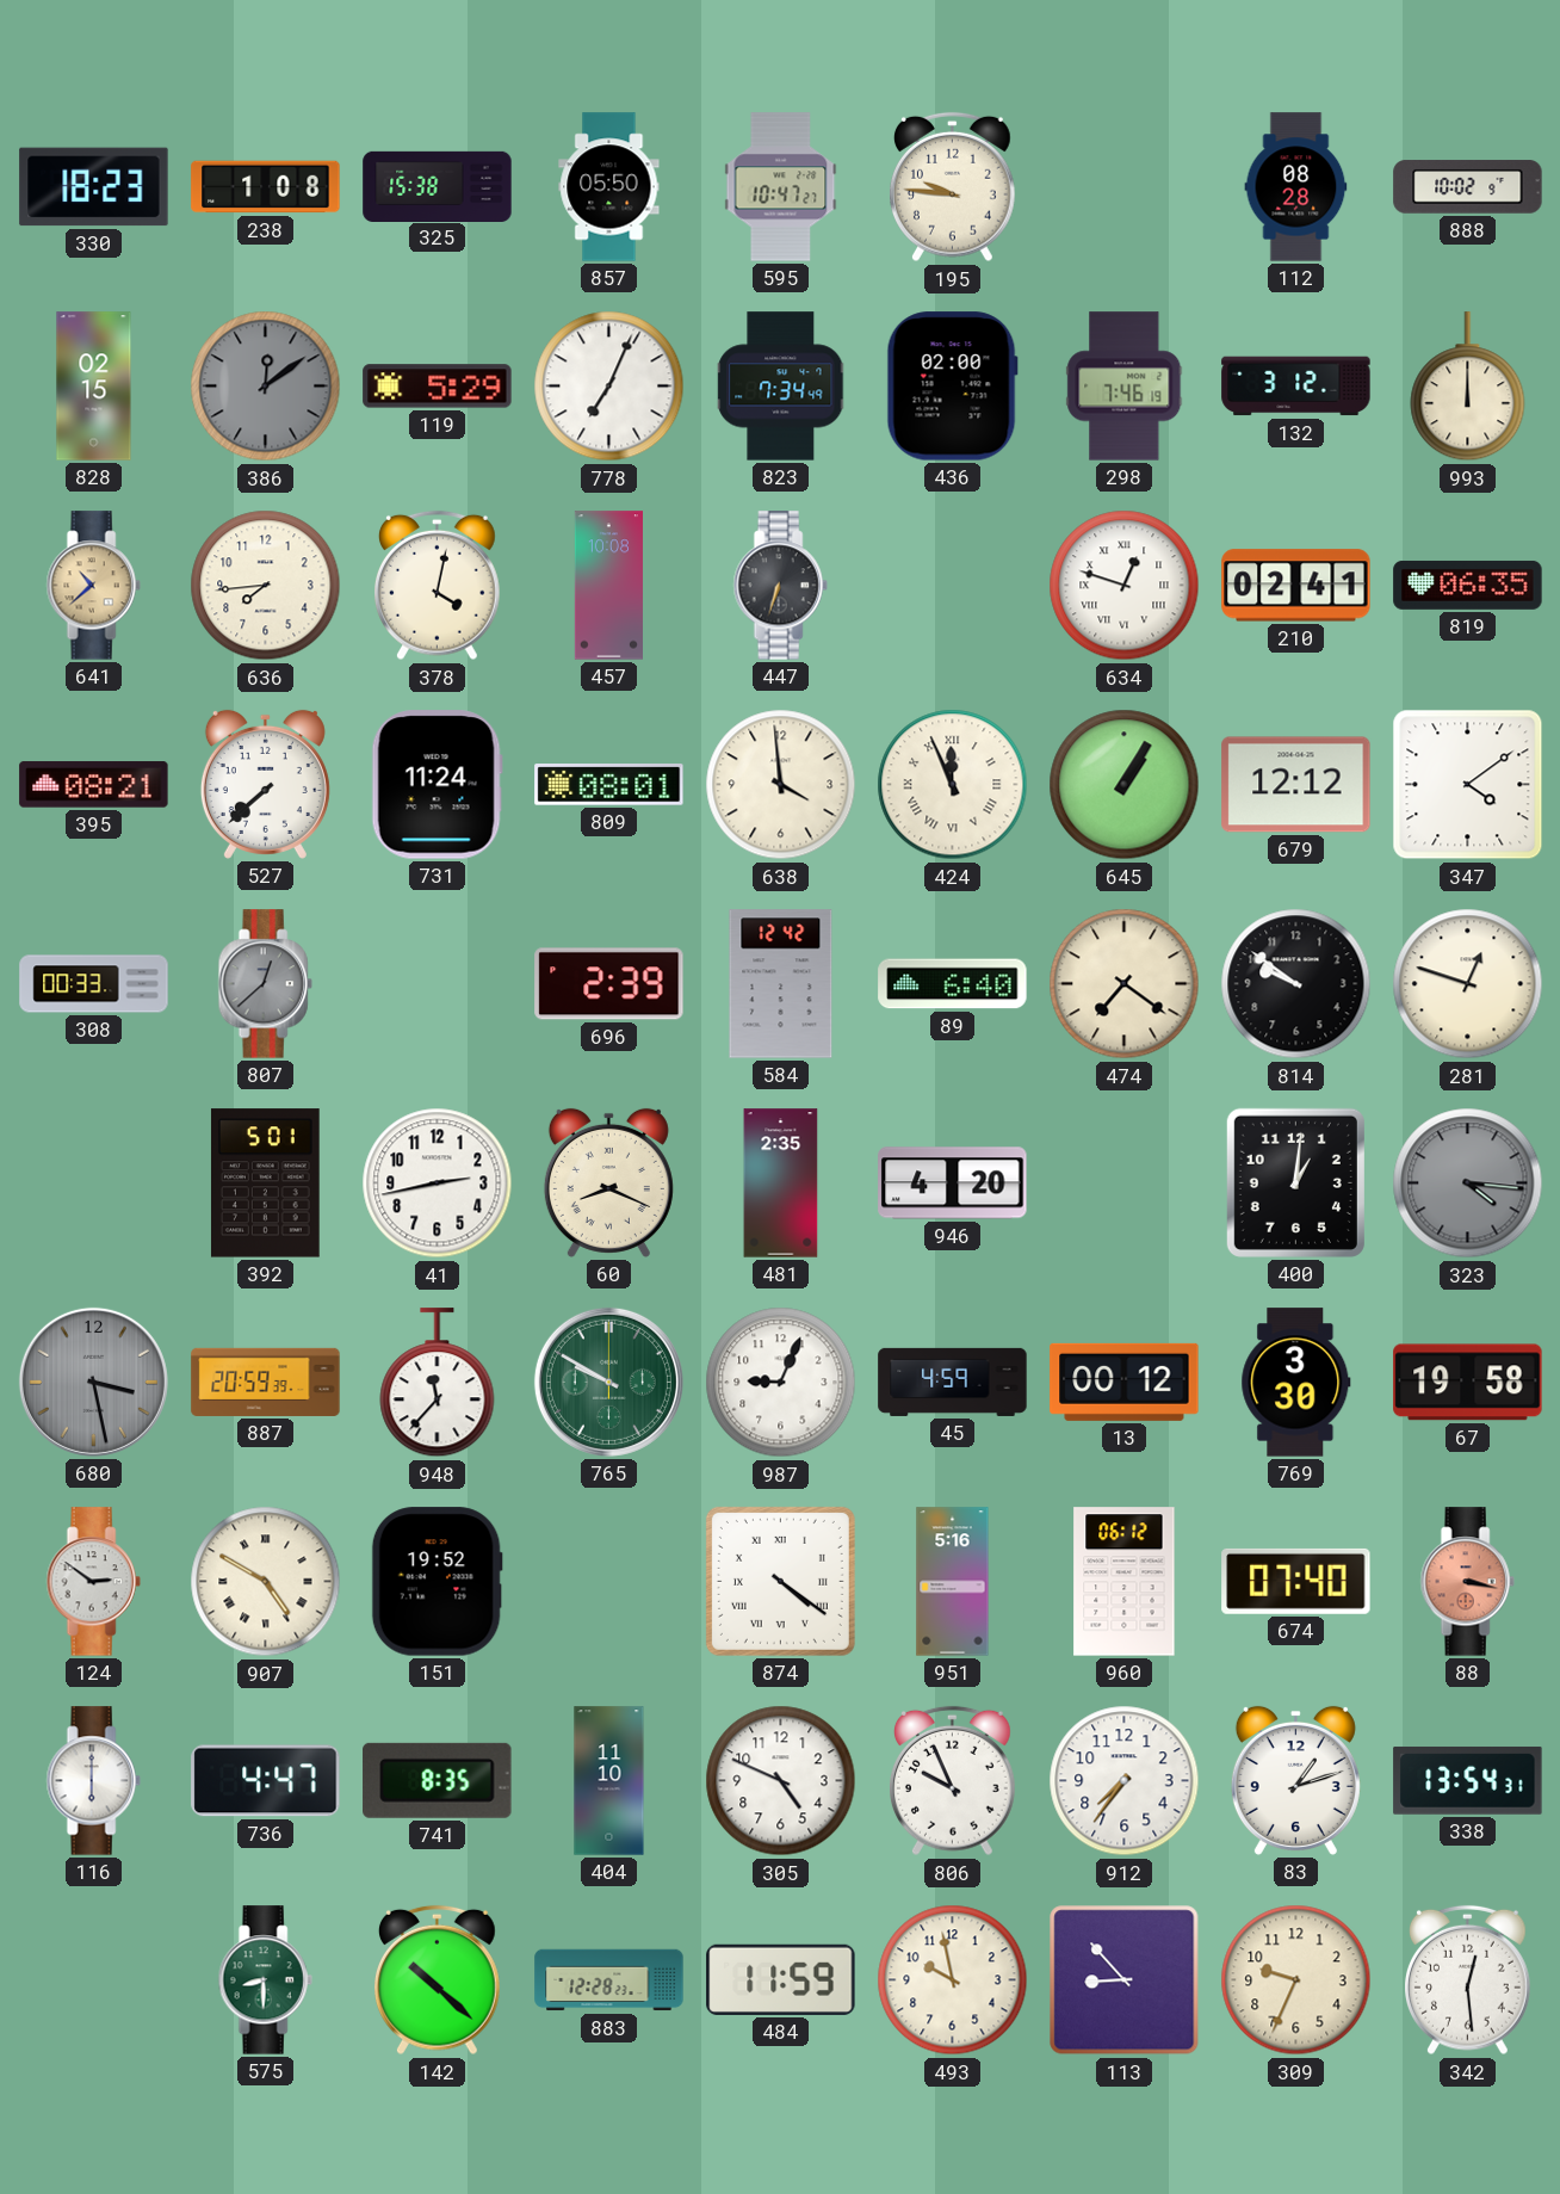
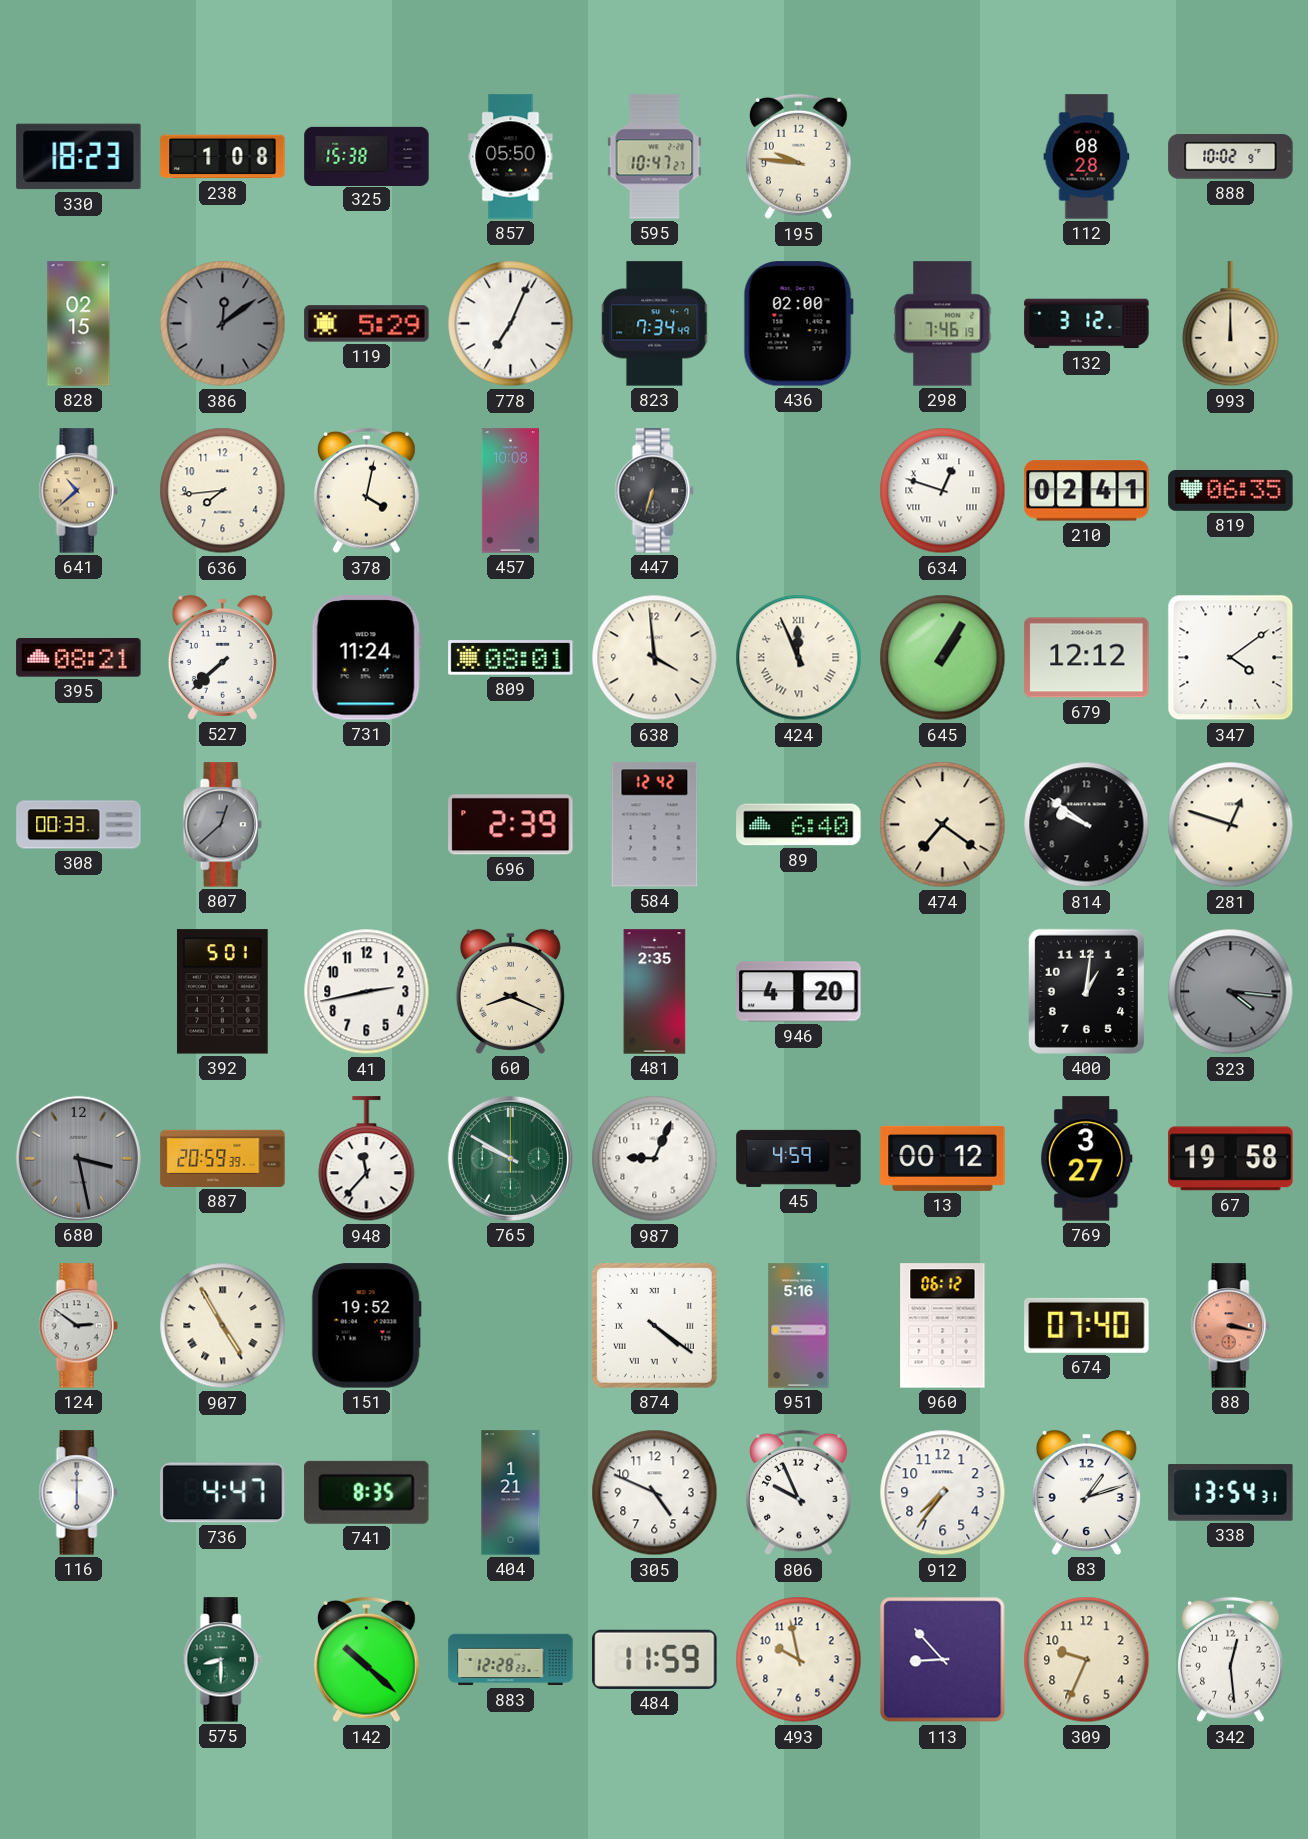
769: 3:30 -> 3:27 (1087, 1159)
907: 4:50 -> 4:55 (223, 1326)
404: 11:10 -> 1:21 (511, 1493)
